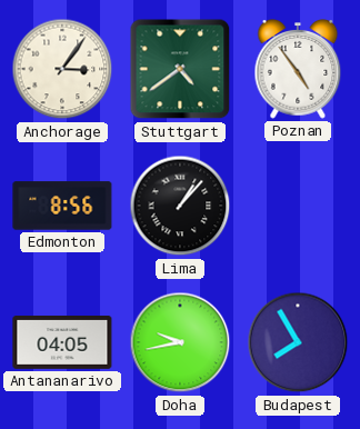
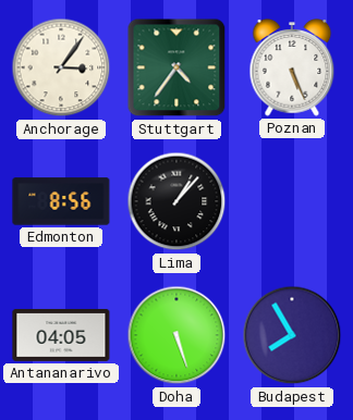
Stuttgart: 4:39 -> 4:36 (176, 67)
Poznan: 4:54 -> 5:26 (292, 69)
Doha: 9:43 -> 5:27 (176, 335)
